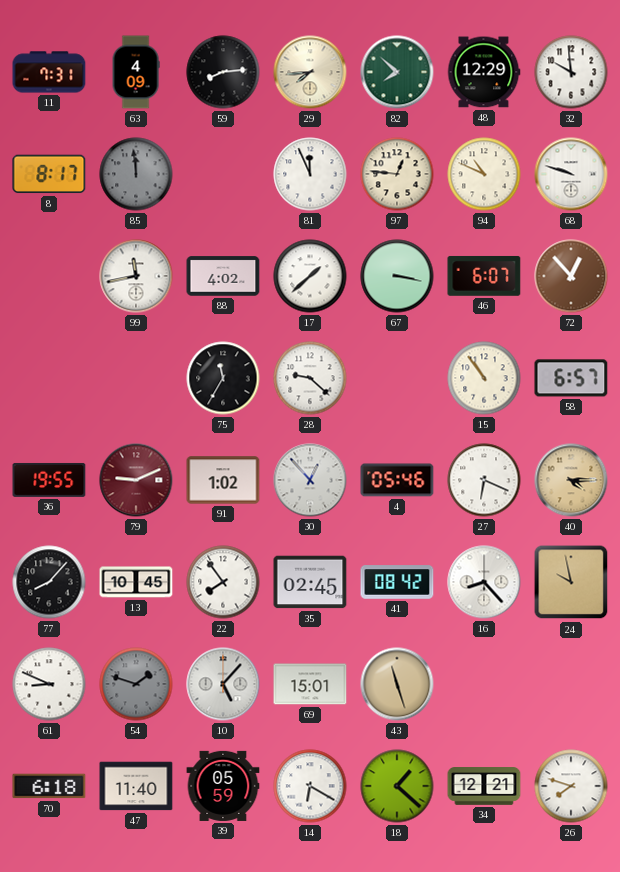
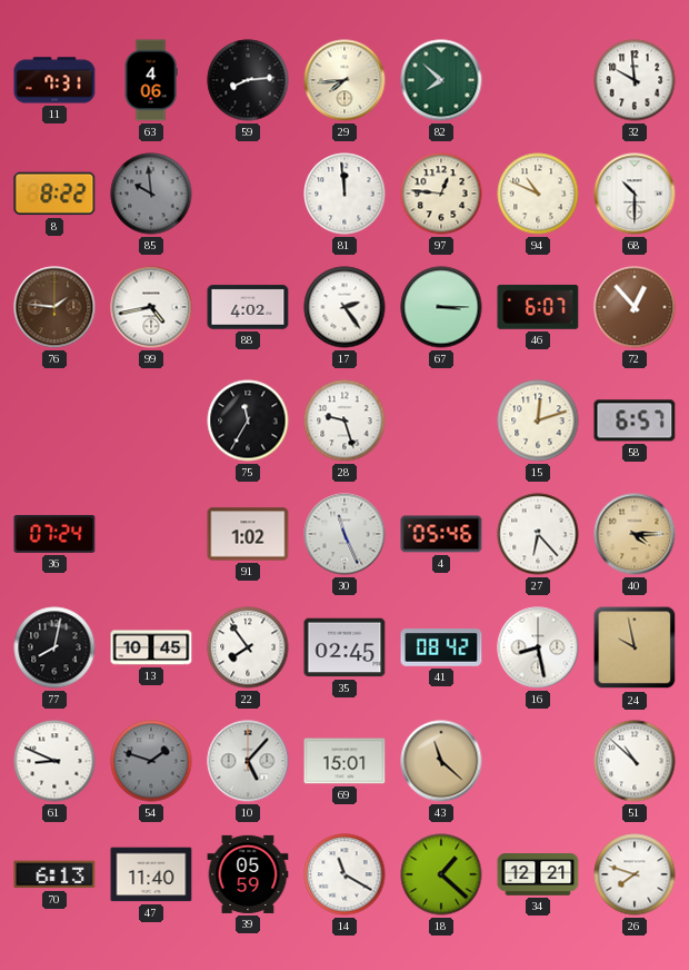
63: 4:09 -> 4:06 (151, 80)
48: 12:29 -> none (484, 72)
8: 8:17 -> 8:22 (54, 194)
85: 11:59 -> 9:59 (151, 194)
81: 11:56 -> 11:59 (344, 194)
68: 9:48 -> 10:30 (635, 194)
76: none -> 1:46 (54, 307)
99: 11:43 -> 4:43 (151, 307)
17: 1:38 -> 2:24 (344, 307)
67: 3:17 -> 3:15 (441, 307)
28: 9:22 -> 9:27 (344, 420)
15: 10:54 -> 12:12 (538, 420)
36: 19:55 -> 07:24 (54, 534)
79: 9:11 -> none (136, 480)
30: 12:53 -> 11:26 (344, 534)
27: 6:19 -> 6:23 (538, 534)
77: 8:07 -> 8:02 (54, 647)
16: 8:23 -> 8:28 (538, 647)
43: 11:27 -> 11:22 (441, 761)
51: none -> 10:52 (635, 761)
70: 6:18 -> 6:13 (54, 874)
14: 6:20 -> 11:20 (344, 874)
